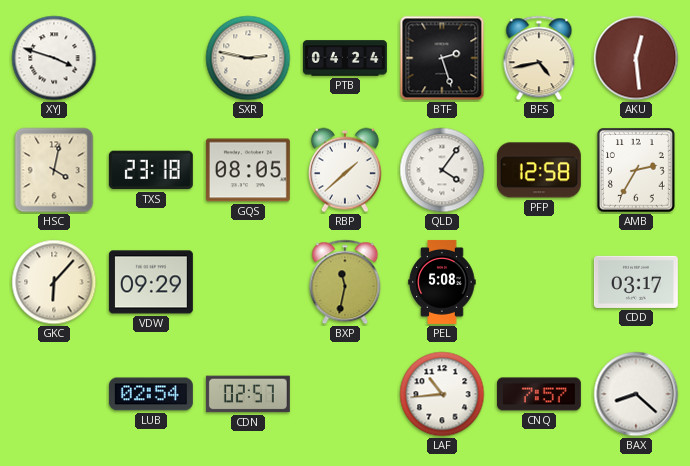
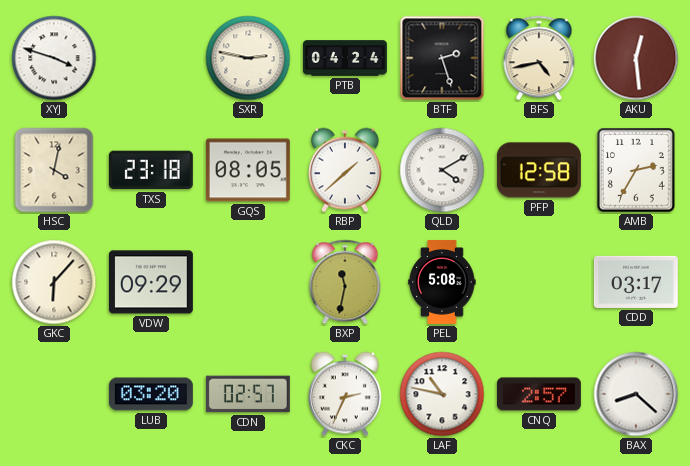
QLD: 4:06 -> 4:10 (442, 170)
LUB: 02:54 -> 03:20 (151, 394)
CKC: none -> 2:34 (345, 394)
LAF: 10:44 -> 10:47 (442, 394)
CNQ: 7:57 -> 2:57 (539, 394)
